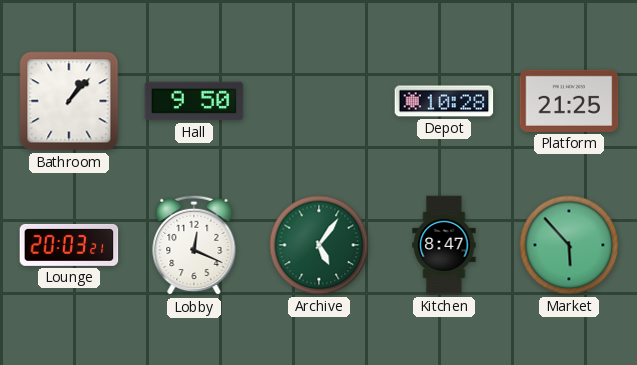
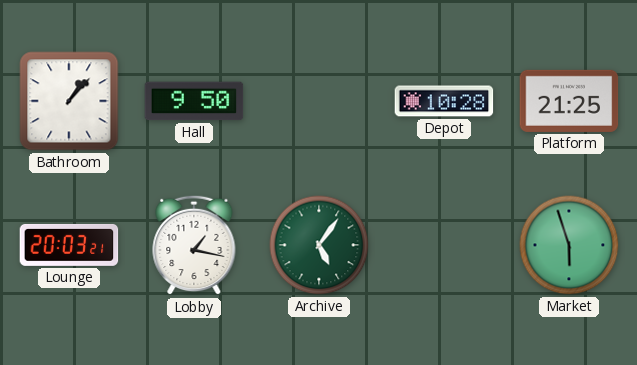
Lobby: 12:19 -> 1:17 (194, 245)
Kitchen: 8:47 -> none (444, 245)
Market: 5:53 -> 5:57 (569, 245)
